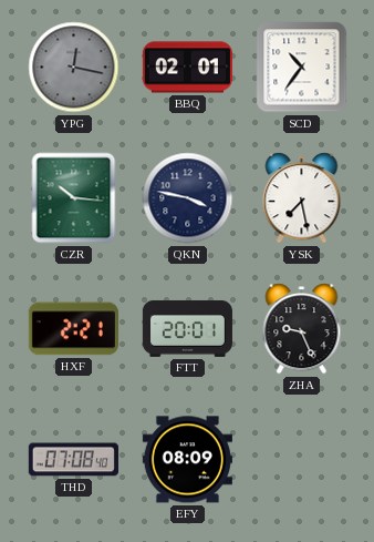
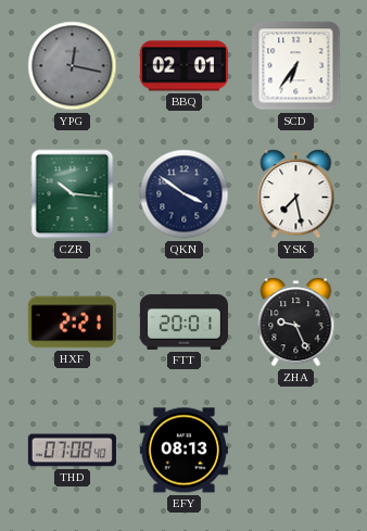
SCD: 10:36 -> 6:36 (296, 66)
QKN: 3:47 -> 3:51 (185, 194)
EFY: 08:09 -> 08:13 (184, 451)
